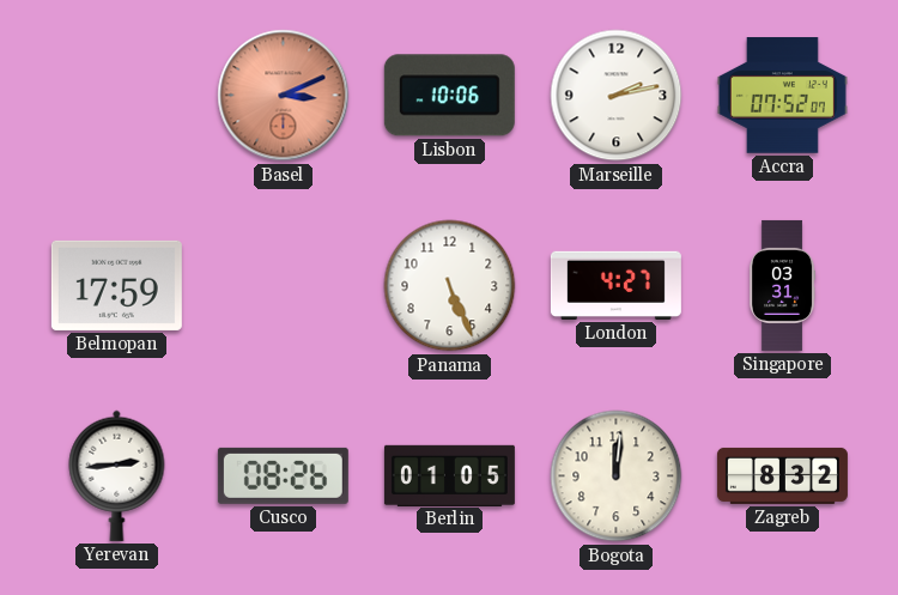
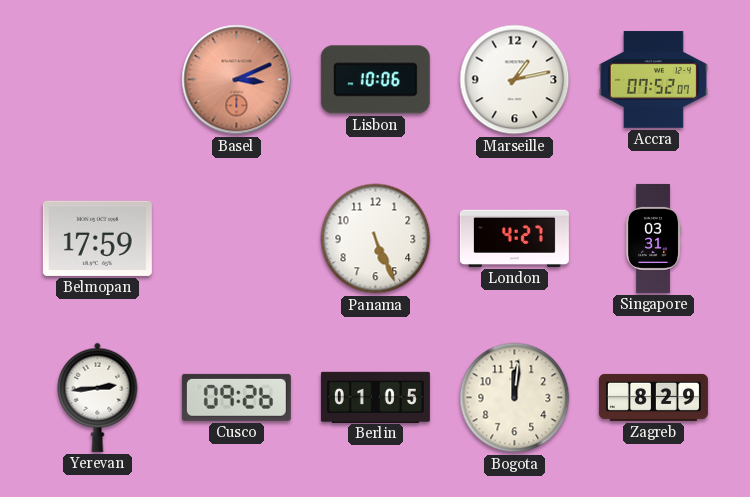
Marseille: 2:13 -> 1:13 (515, 80)
Cusco: 08:26 -> 09:26 (236, 397)
Zagreb: 8:32 -> 8:29 (653, 397)
